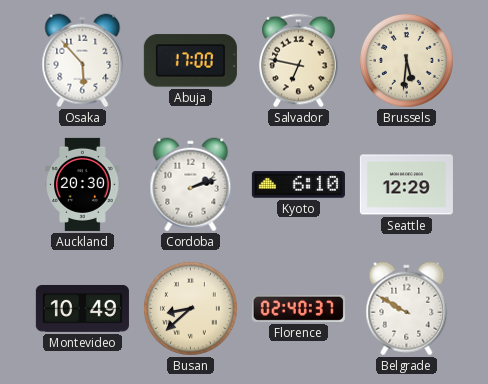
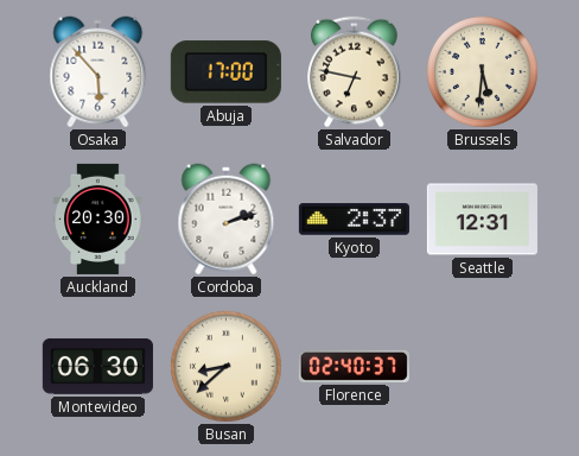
Kyoto: 6:10 -> 2:37 (354, 220)
Seattle: 12:29 -> 12:31 (482, 220)
Montevideo: 10:49 -> 06:30 (97, 366)
Belgrade: 9:50 -> none (407, 309)
